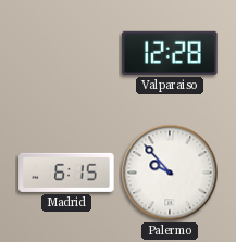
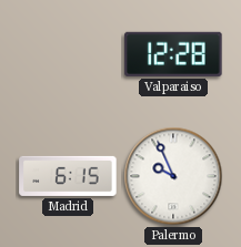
Palermo: 9:53 -> 9:56 (173, 176)
